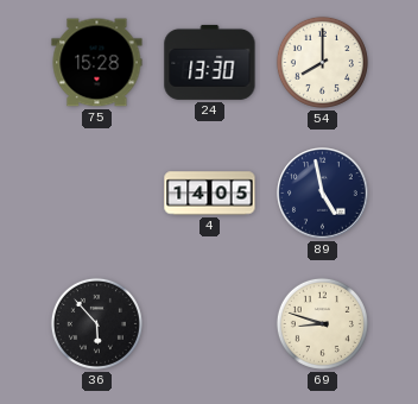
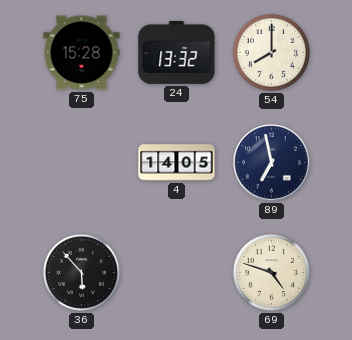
24: 13:30 -> 13:32 (177, 52)
89: 4:58 -> 6:58 (272, 163)
69: 8:48 -> 4:48 (271, 272)
